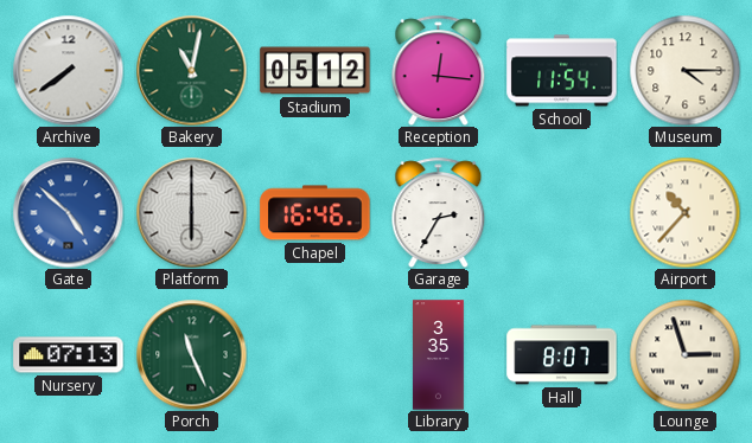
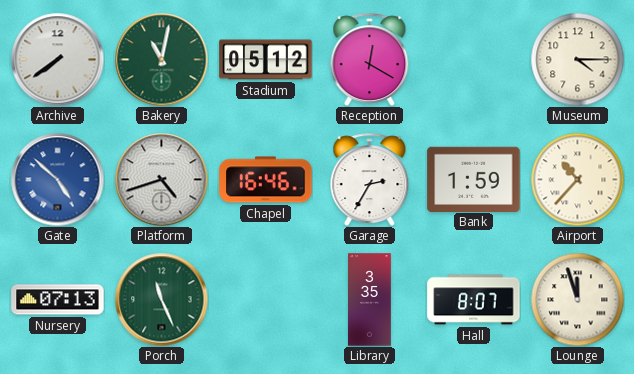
Reception: 12:16 -> 12:20 (370, 59)
School: 11:54 -> none (562, 71)
Platform: 6:00 -> 4:42 (161, 179)
Bank: none -> 1:59 (474, 179)
Lounge: 2:57 -> 11:57 (577, 299)
